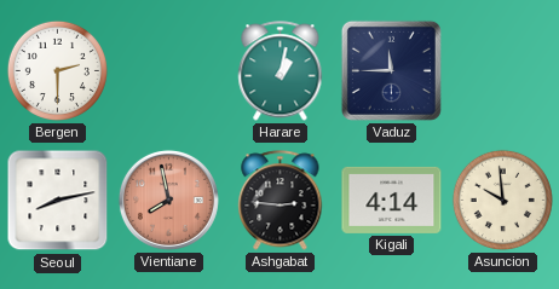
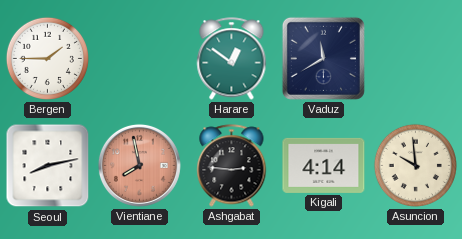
Bergen: 2:30 -> 1:45 (47, 58)
Harare: 1:02 -> 12:51 (232, 59)
Vaduz: 11:45 -> 11:40 (323, 58)
